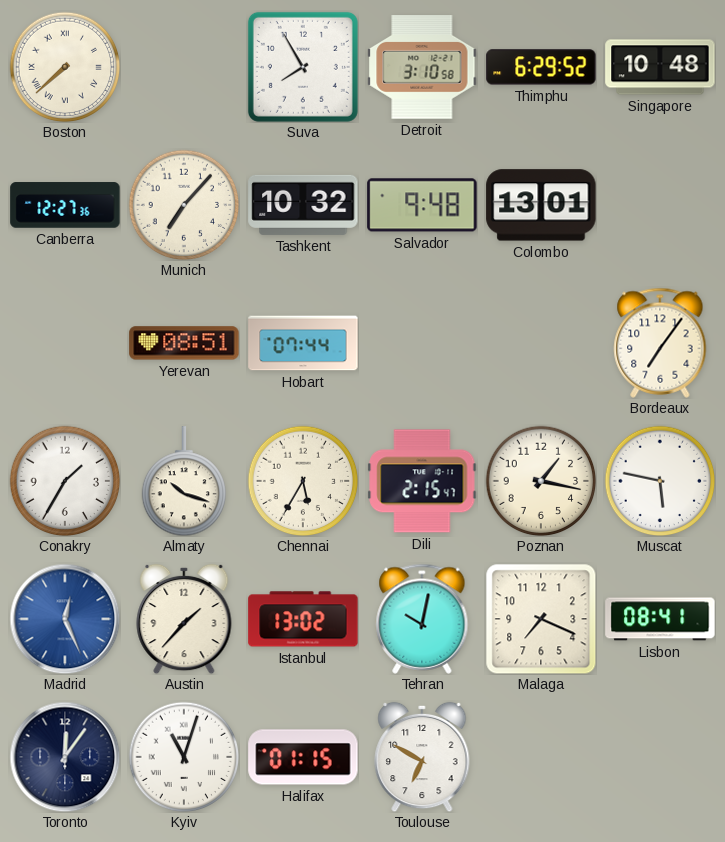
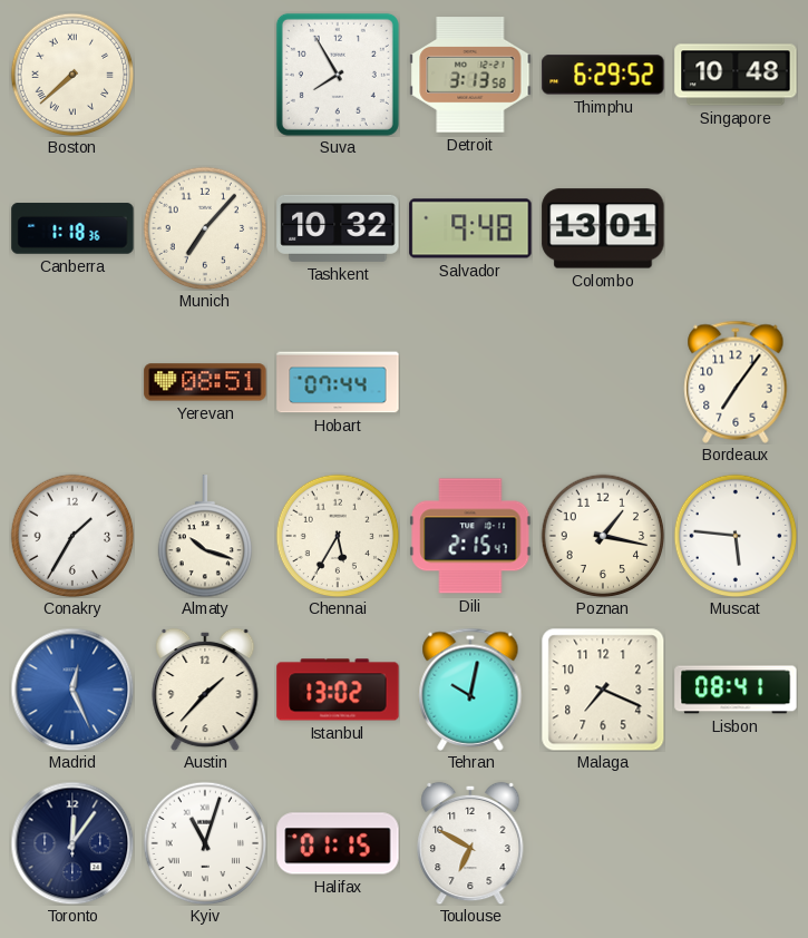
Detroit: 3:10 -> 3:13 (470, 76)
Canberra: 12:27 -> 1:18 (72, 228)
Muscat: 5:47 -> 5:46 (736, 536)
